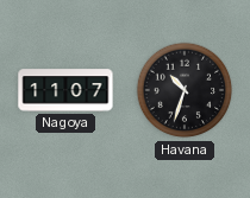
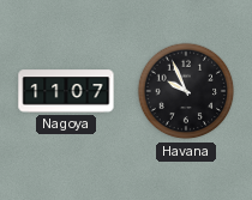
Havana: 10:33 -> 9:56 (186, 91)
